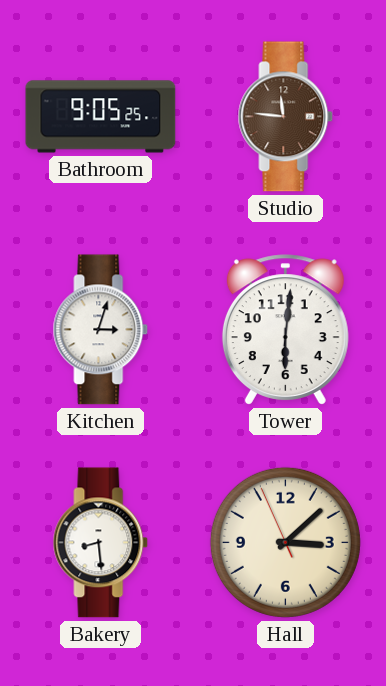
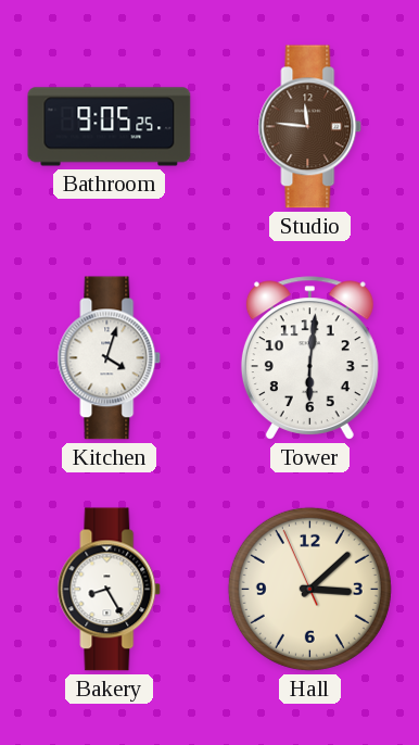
Kitchen: 3:03 -> 4:03 (110, 358)
Bakery: 8:29 -> 8:25 (110, 590)
